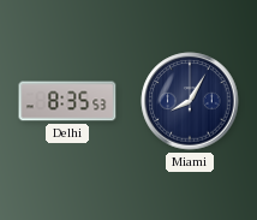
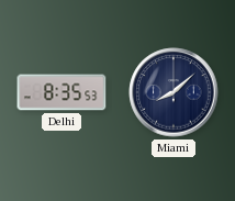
Miami: 8:05 -> 8:08 (174, 92)
